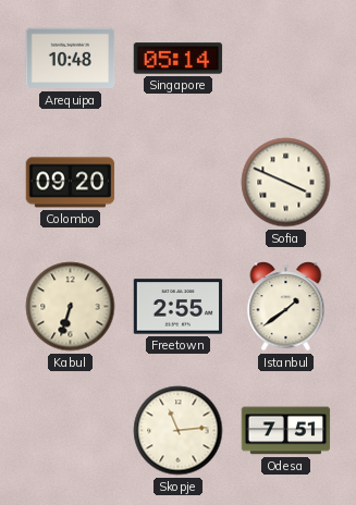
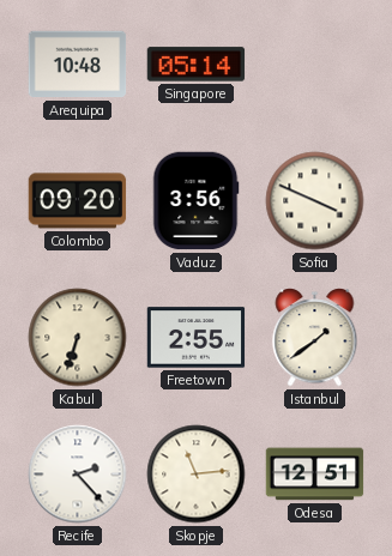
Vaduz: none -> 3:56 (195, 201)
Recife: none -> 2:23 (78, 475)
Odesa: 7:51 -> 12:51 (315, 475)
